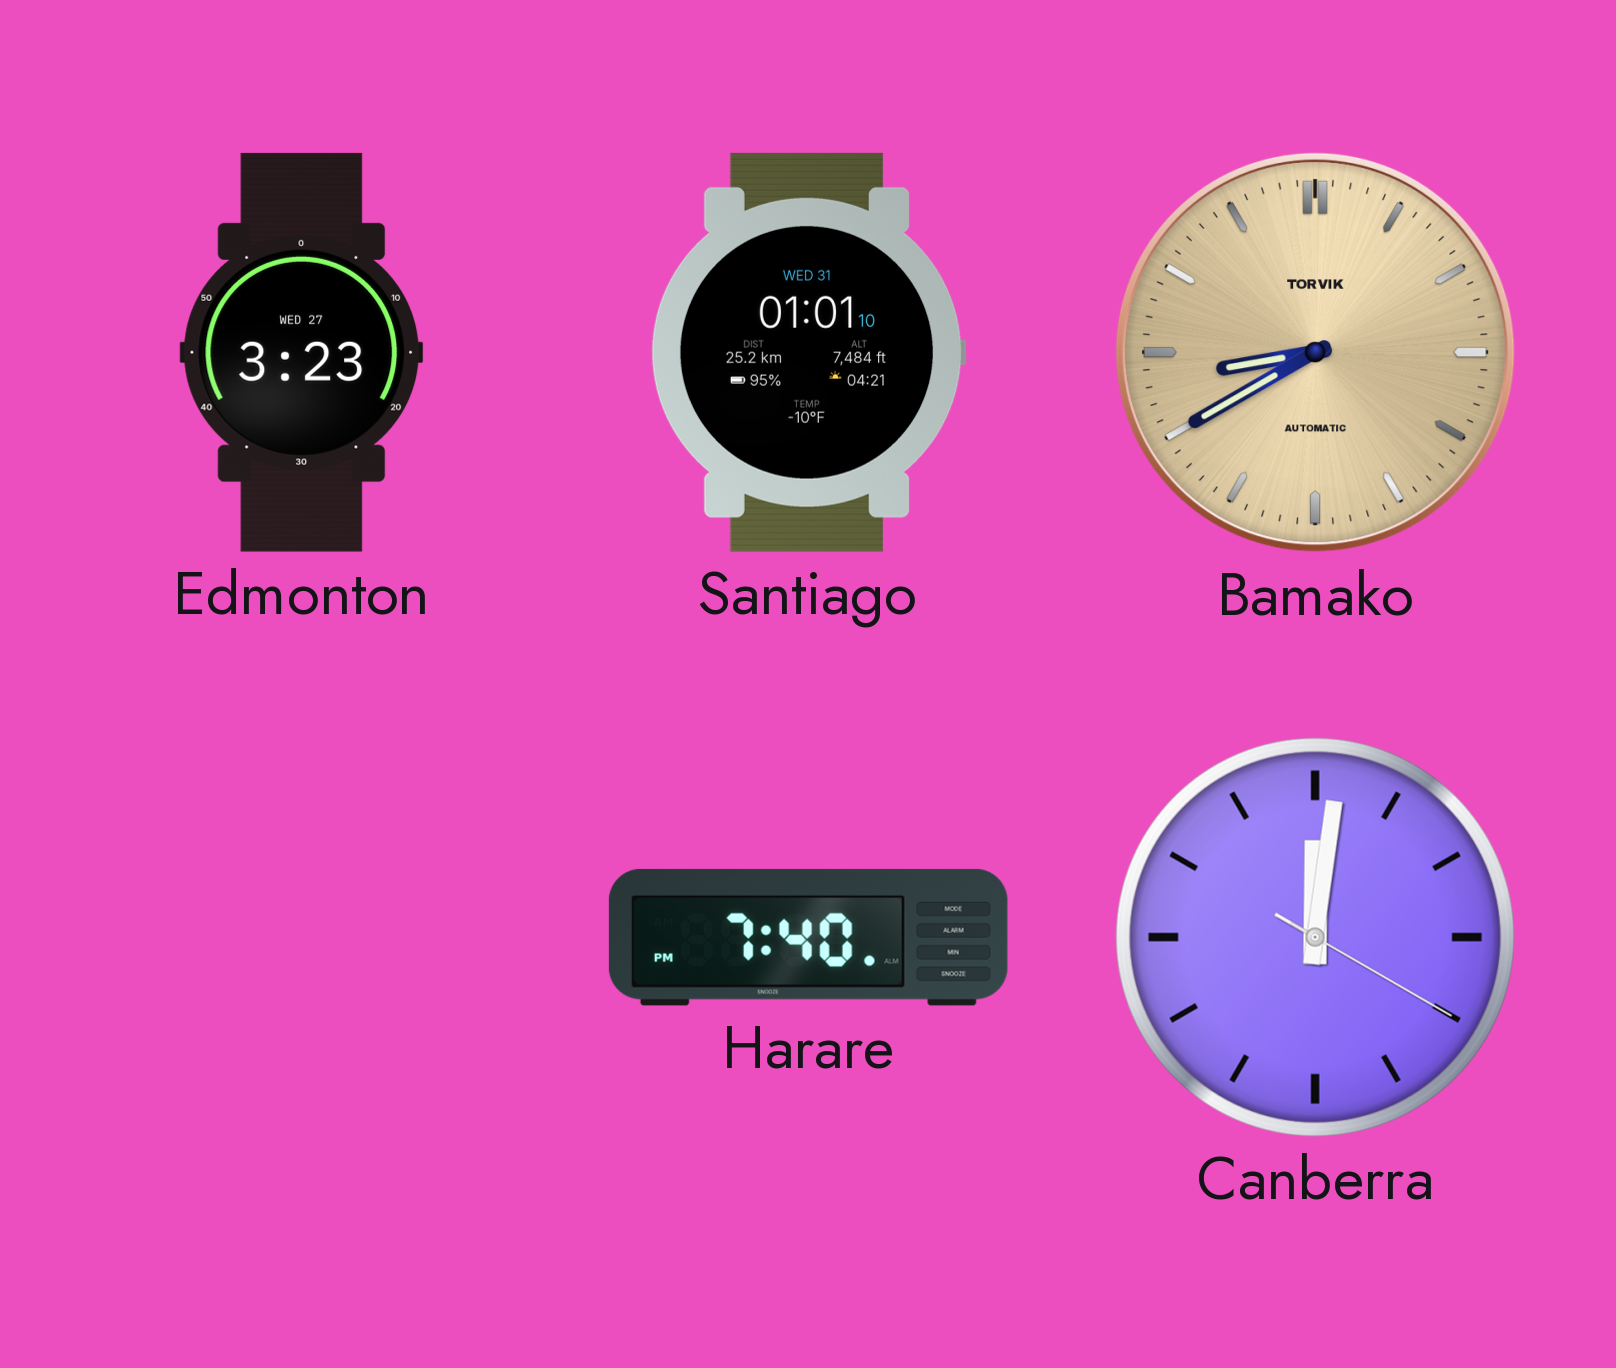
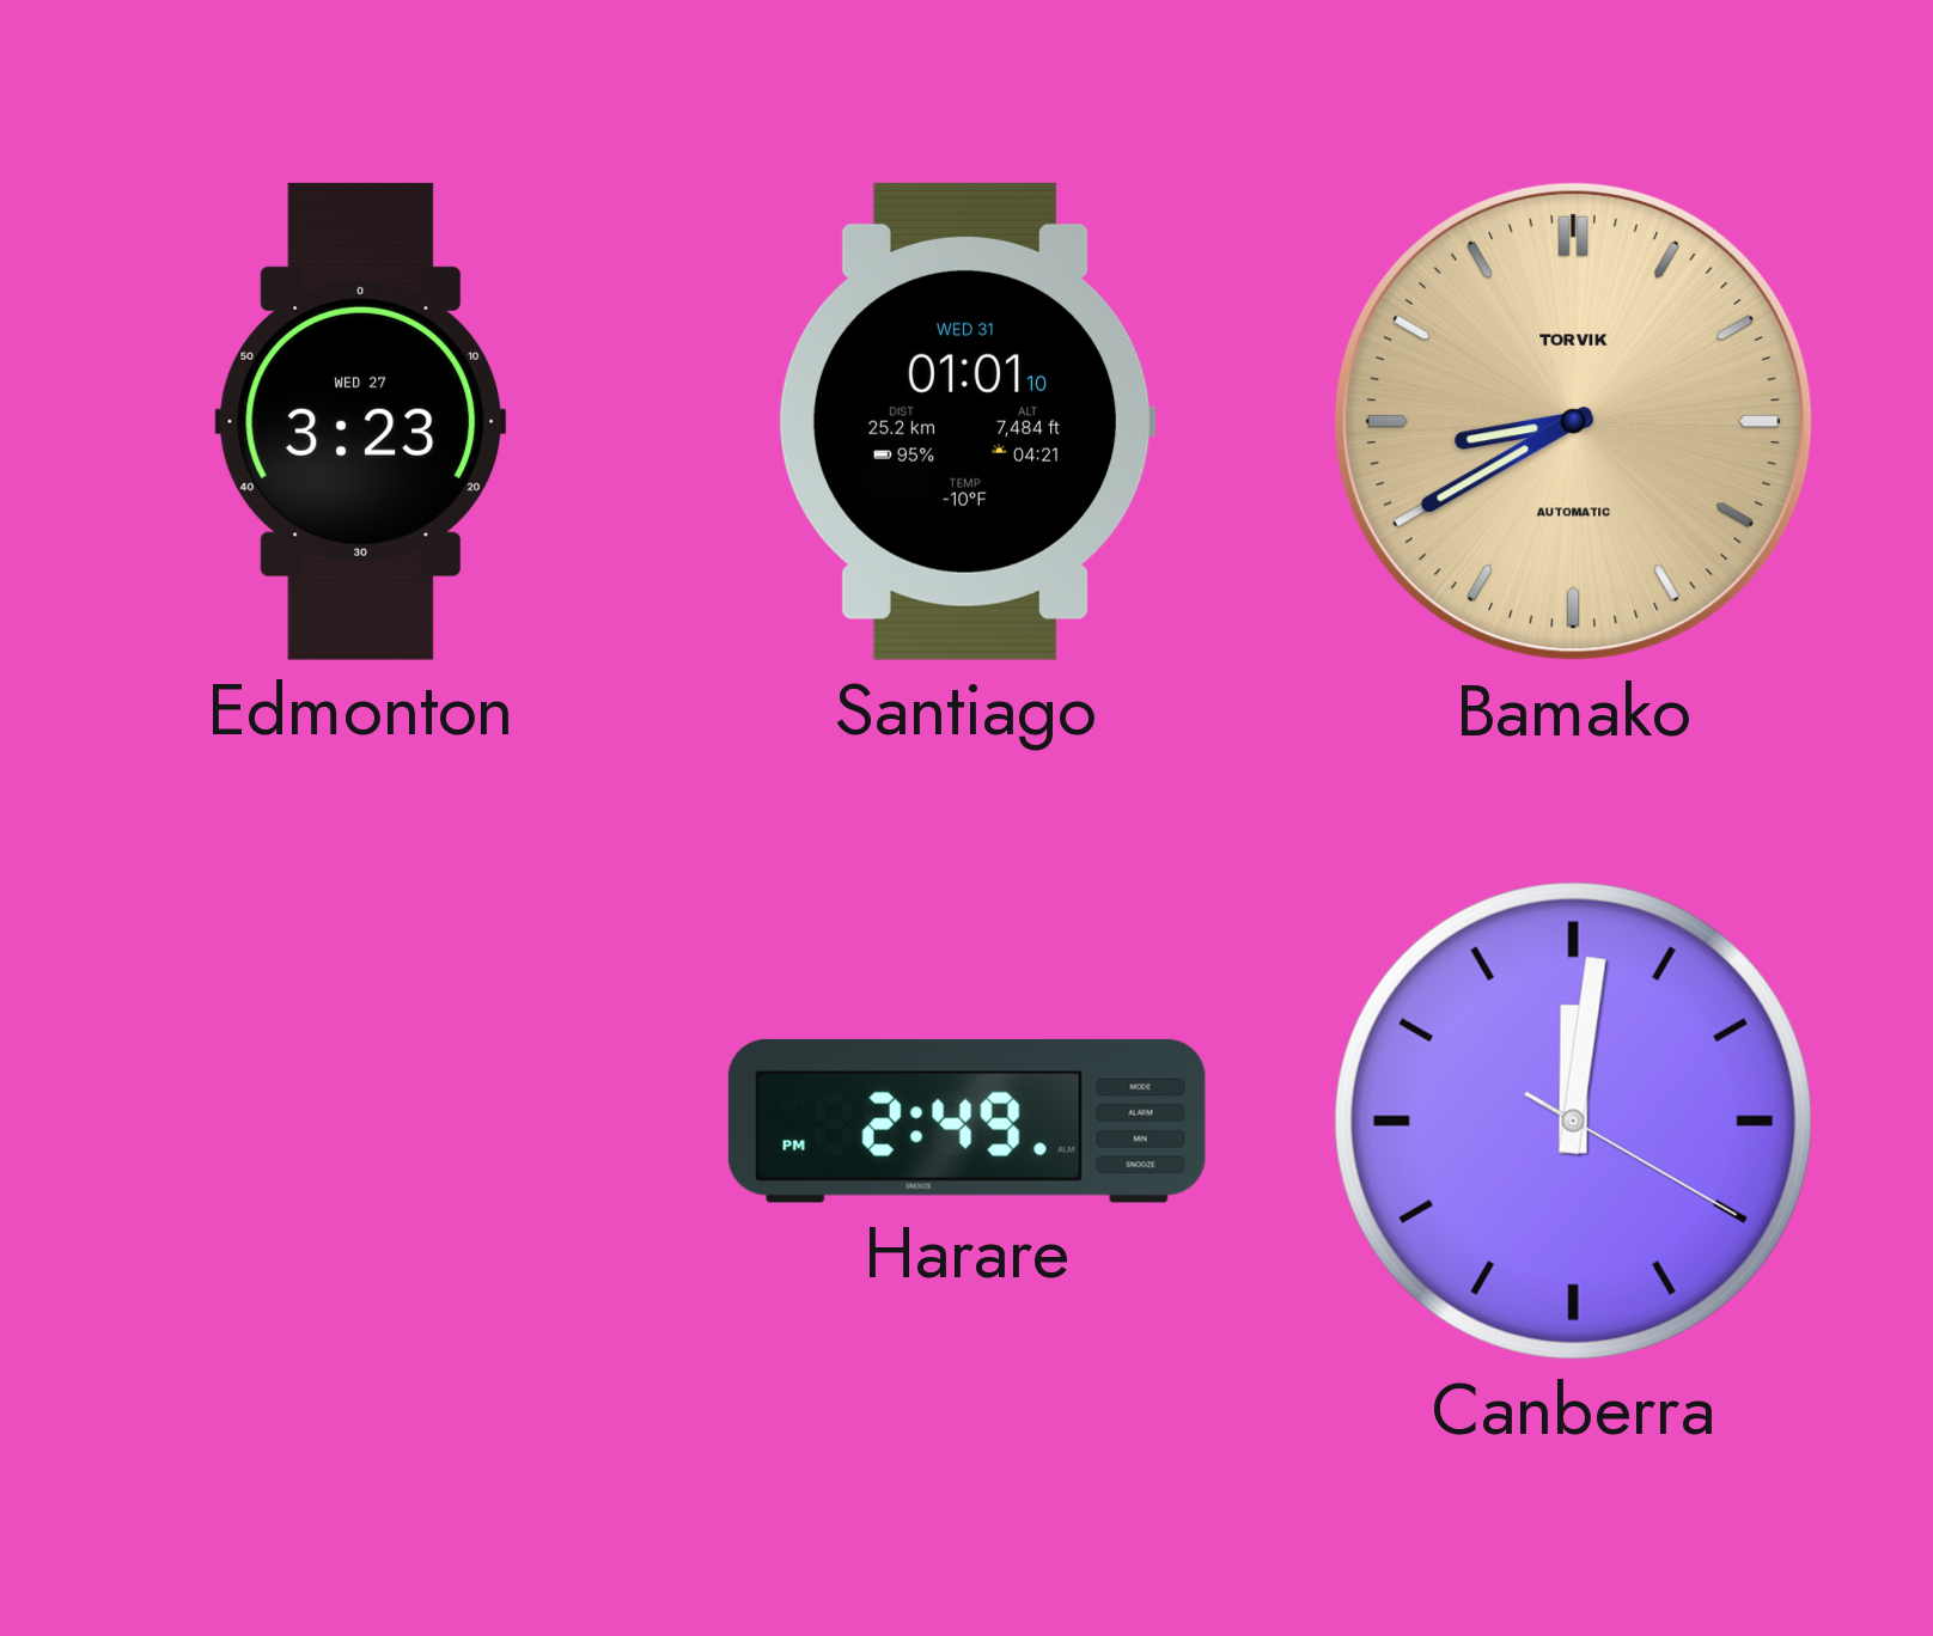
Harare: 7:40 -> 2:49 (966, 1121)
